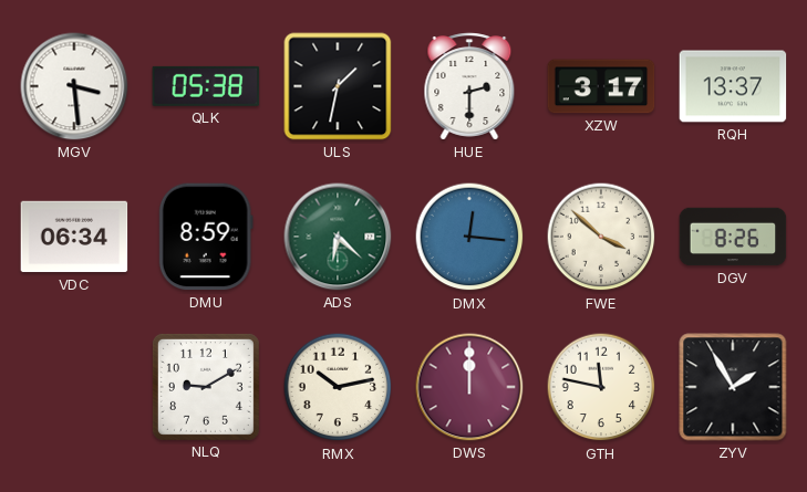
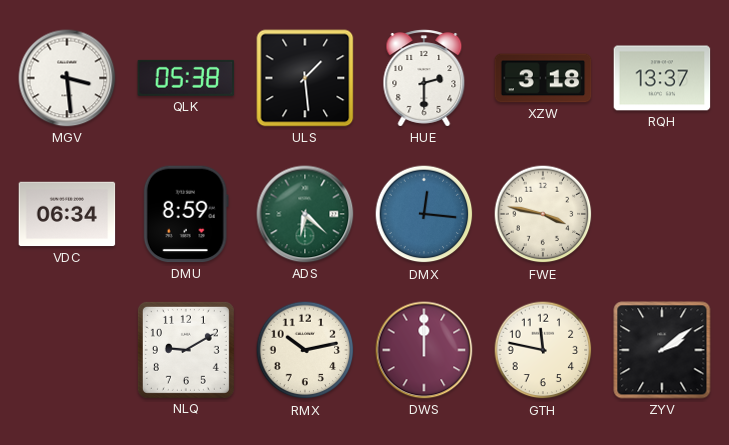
ULS: 1:32 -> 1:29 (305, 78)
XZW: 3:17 -> 3:18 (543, 78)
FWE: 3:52 -> 3:47 (543, 214)
DGV: 8:26 -> none (733, 237)
ZYV: 1:55 -> 2:09 (662, 350)
